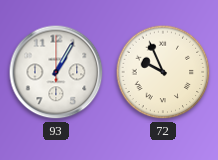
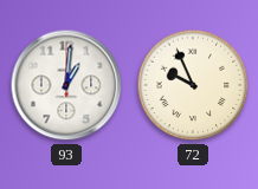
93: 1:05 -> 1:01 (66, 85)
